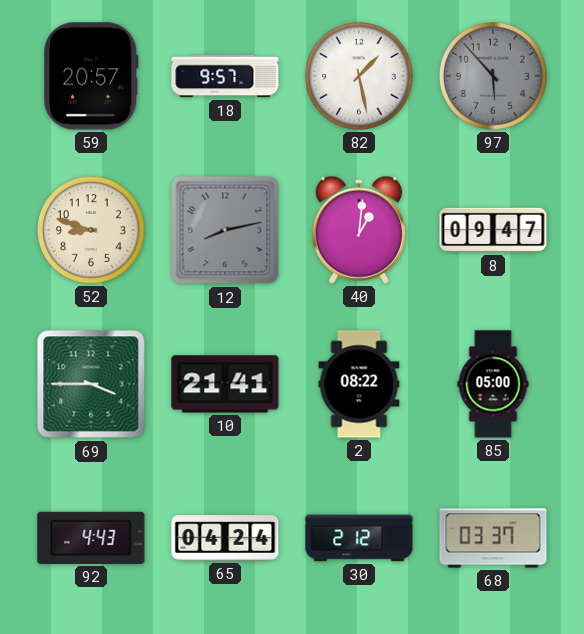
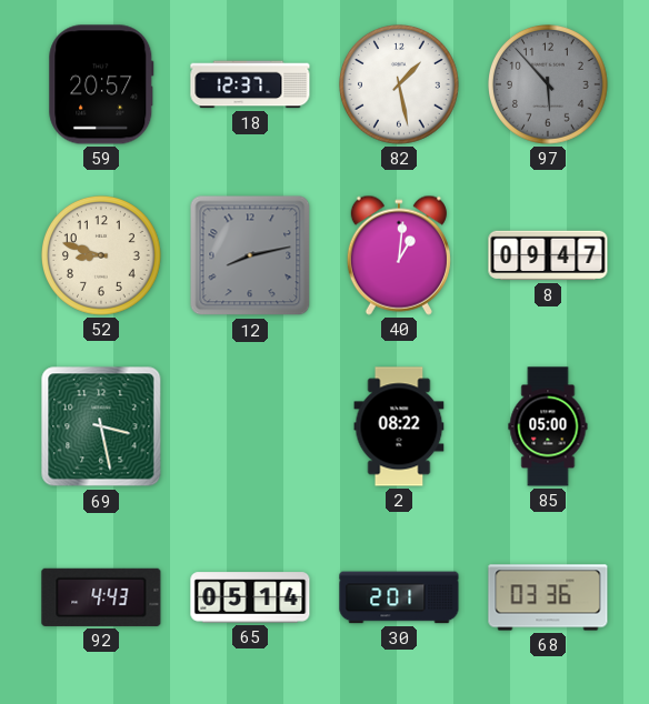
18: 9:57 -> 12:37 (250, 84)
69: 3:45 -> 3:28 (101, 426)
10: 21:41 -> none (225, 384)
65: 04:24 -> 05:14 (250, 597)
30: 2:12 -> 2:01 (399, 597)
68: 03:37 -> 03:36 (548, 597)
